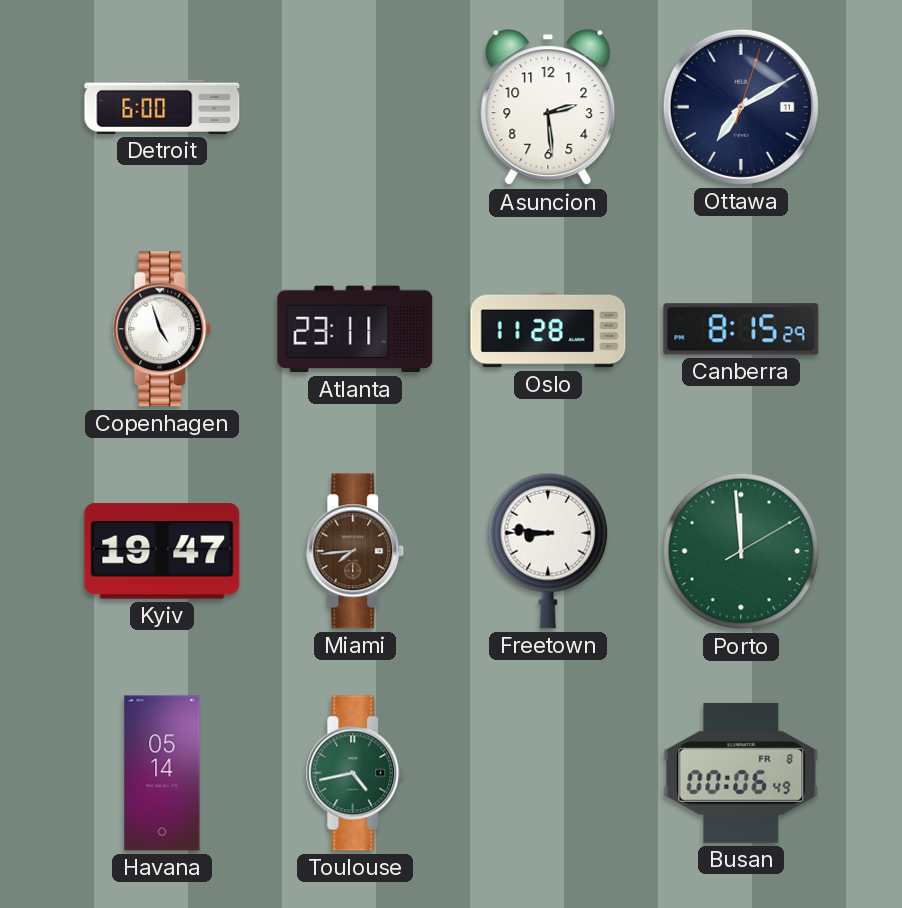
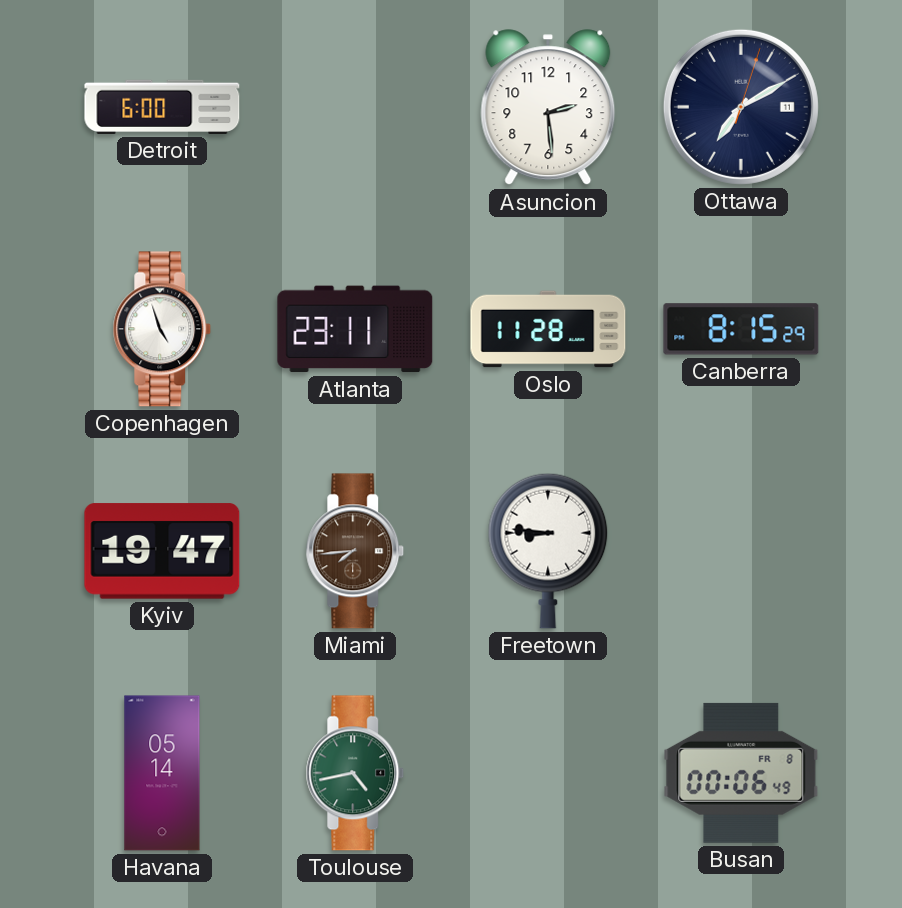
Porto: 11:59 -> none (741, 551)
